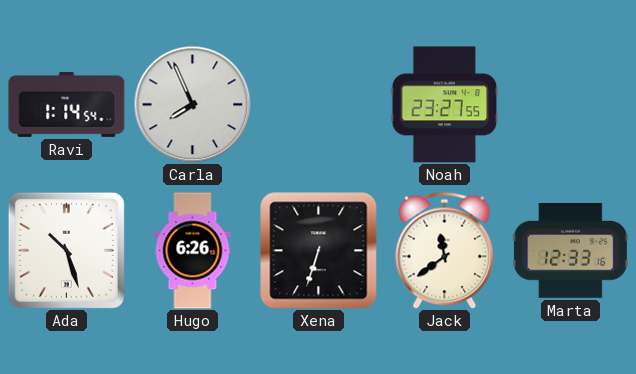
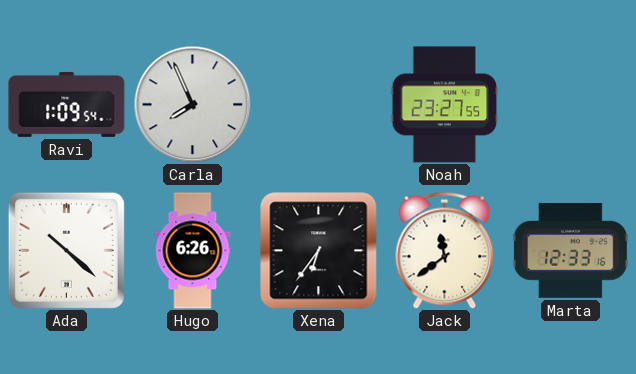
Ravi: 1:14 -> 1:09 (67, 104)
Ada: 10:27 -> 10:22 (66, 250)
Xena: 6:33 -> 6:36 (319, 251)
